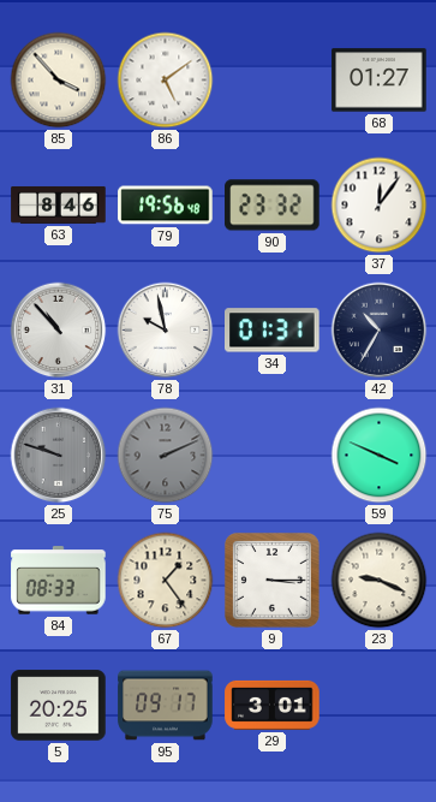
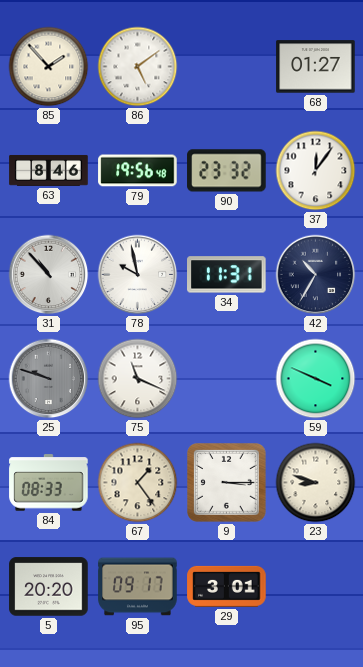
85: 3:53 -> 1:53 (49, 67)
34: 01:31 -> 11:31 (227, 275)
75: 2:11 -> 11:19 (138, 379)
75 dial: grey -> white (138, 379)
23: 9:19 -> 8:48 (316, 483)
5: 20:25 -> 20:20 (49, 587)
